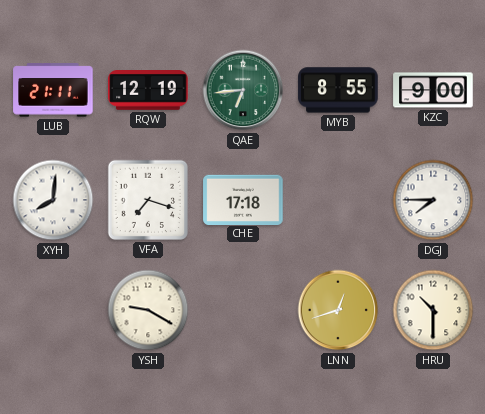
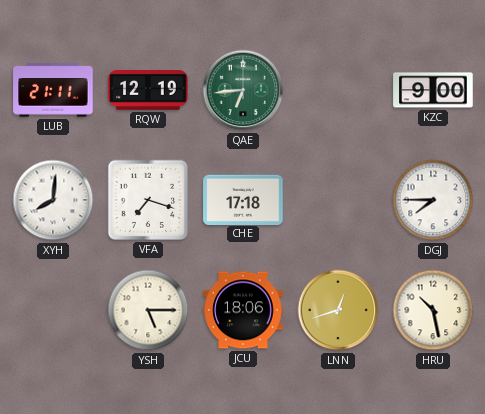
MYB: 8:55 -> none (338, 90)
YSH: 9:20 -> 5:15 (148, 310)
JCU: none -> 18:06 (243, 310)
HRU: 10:30 -> 10:28 (433, 310)
